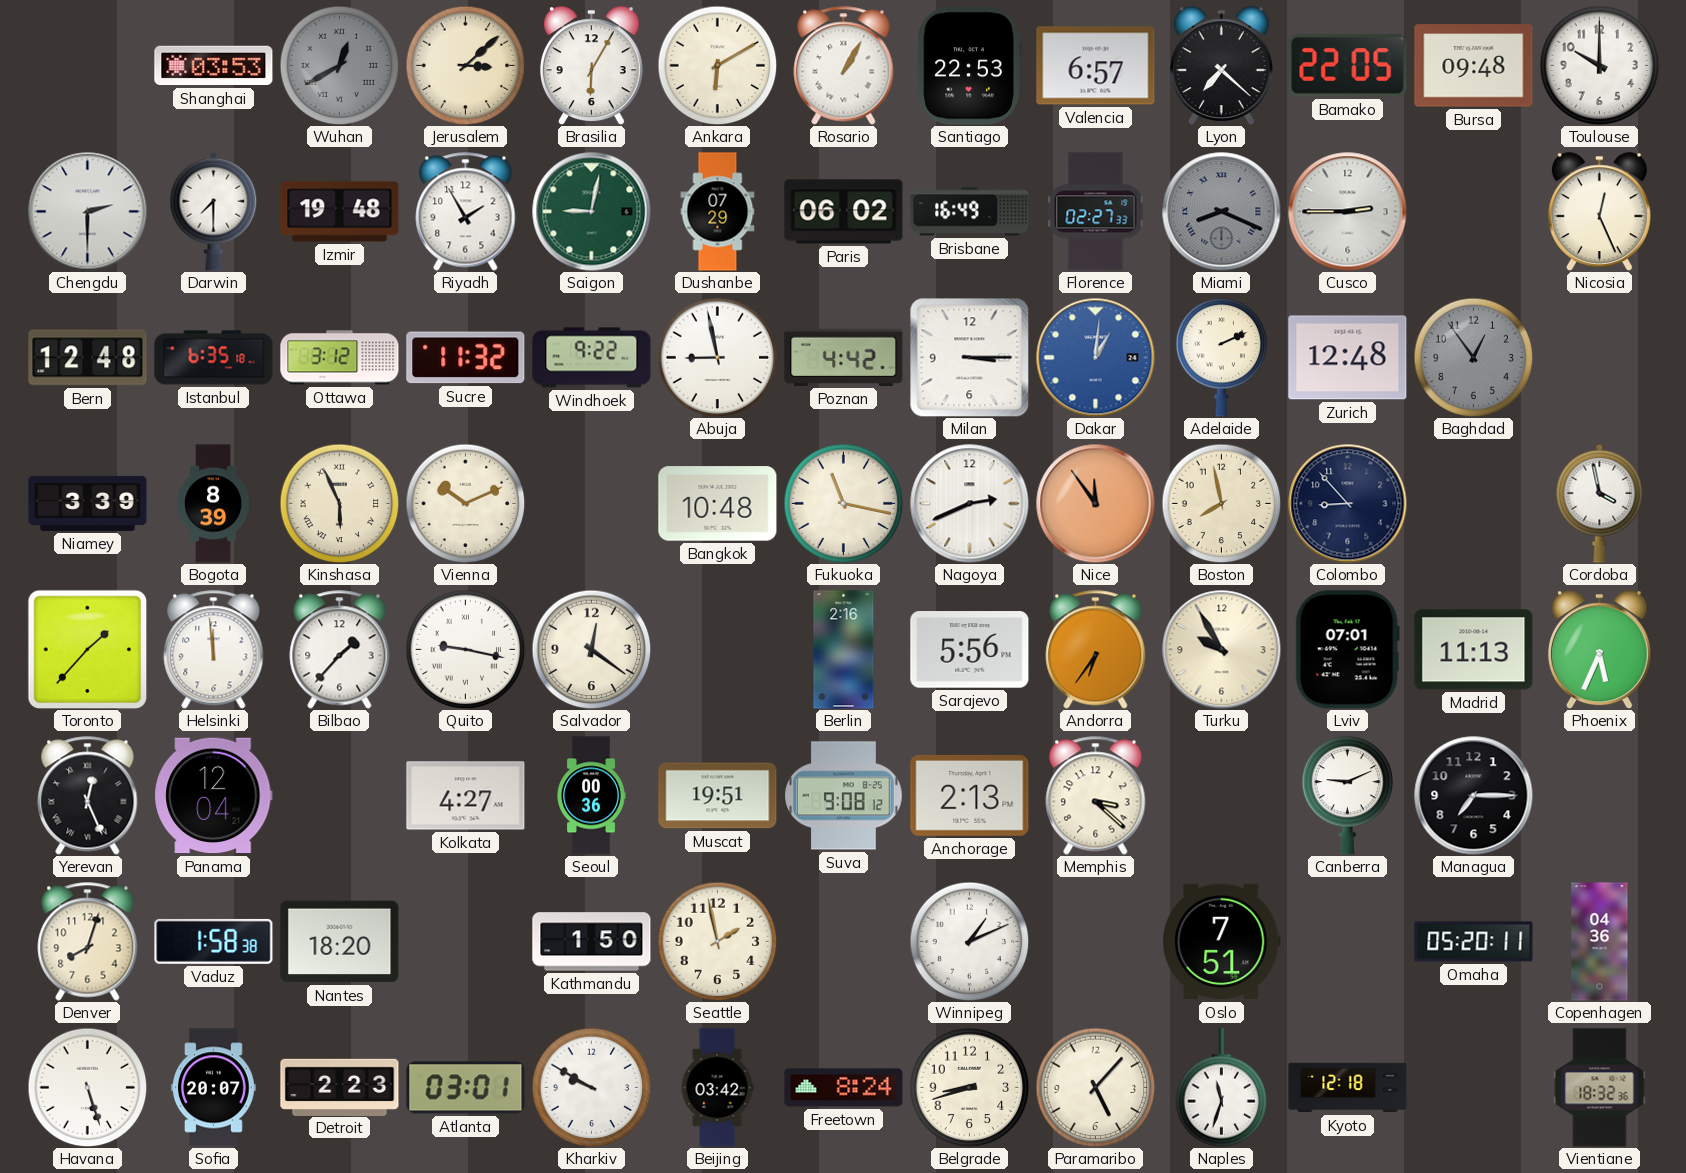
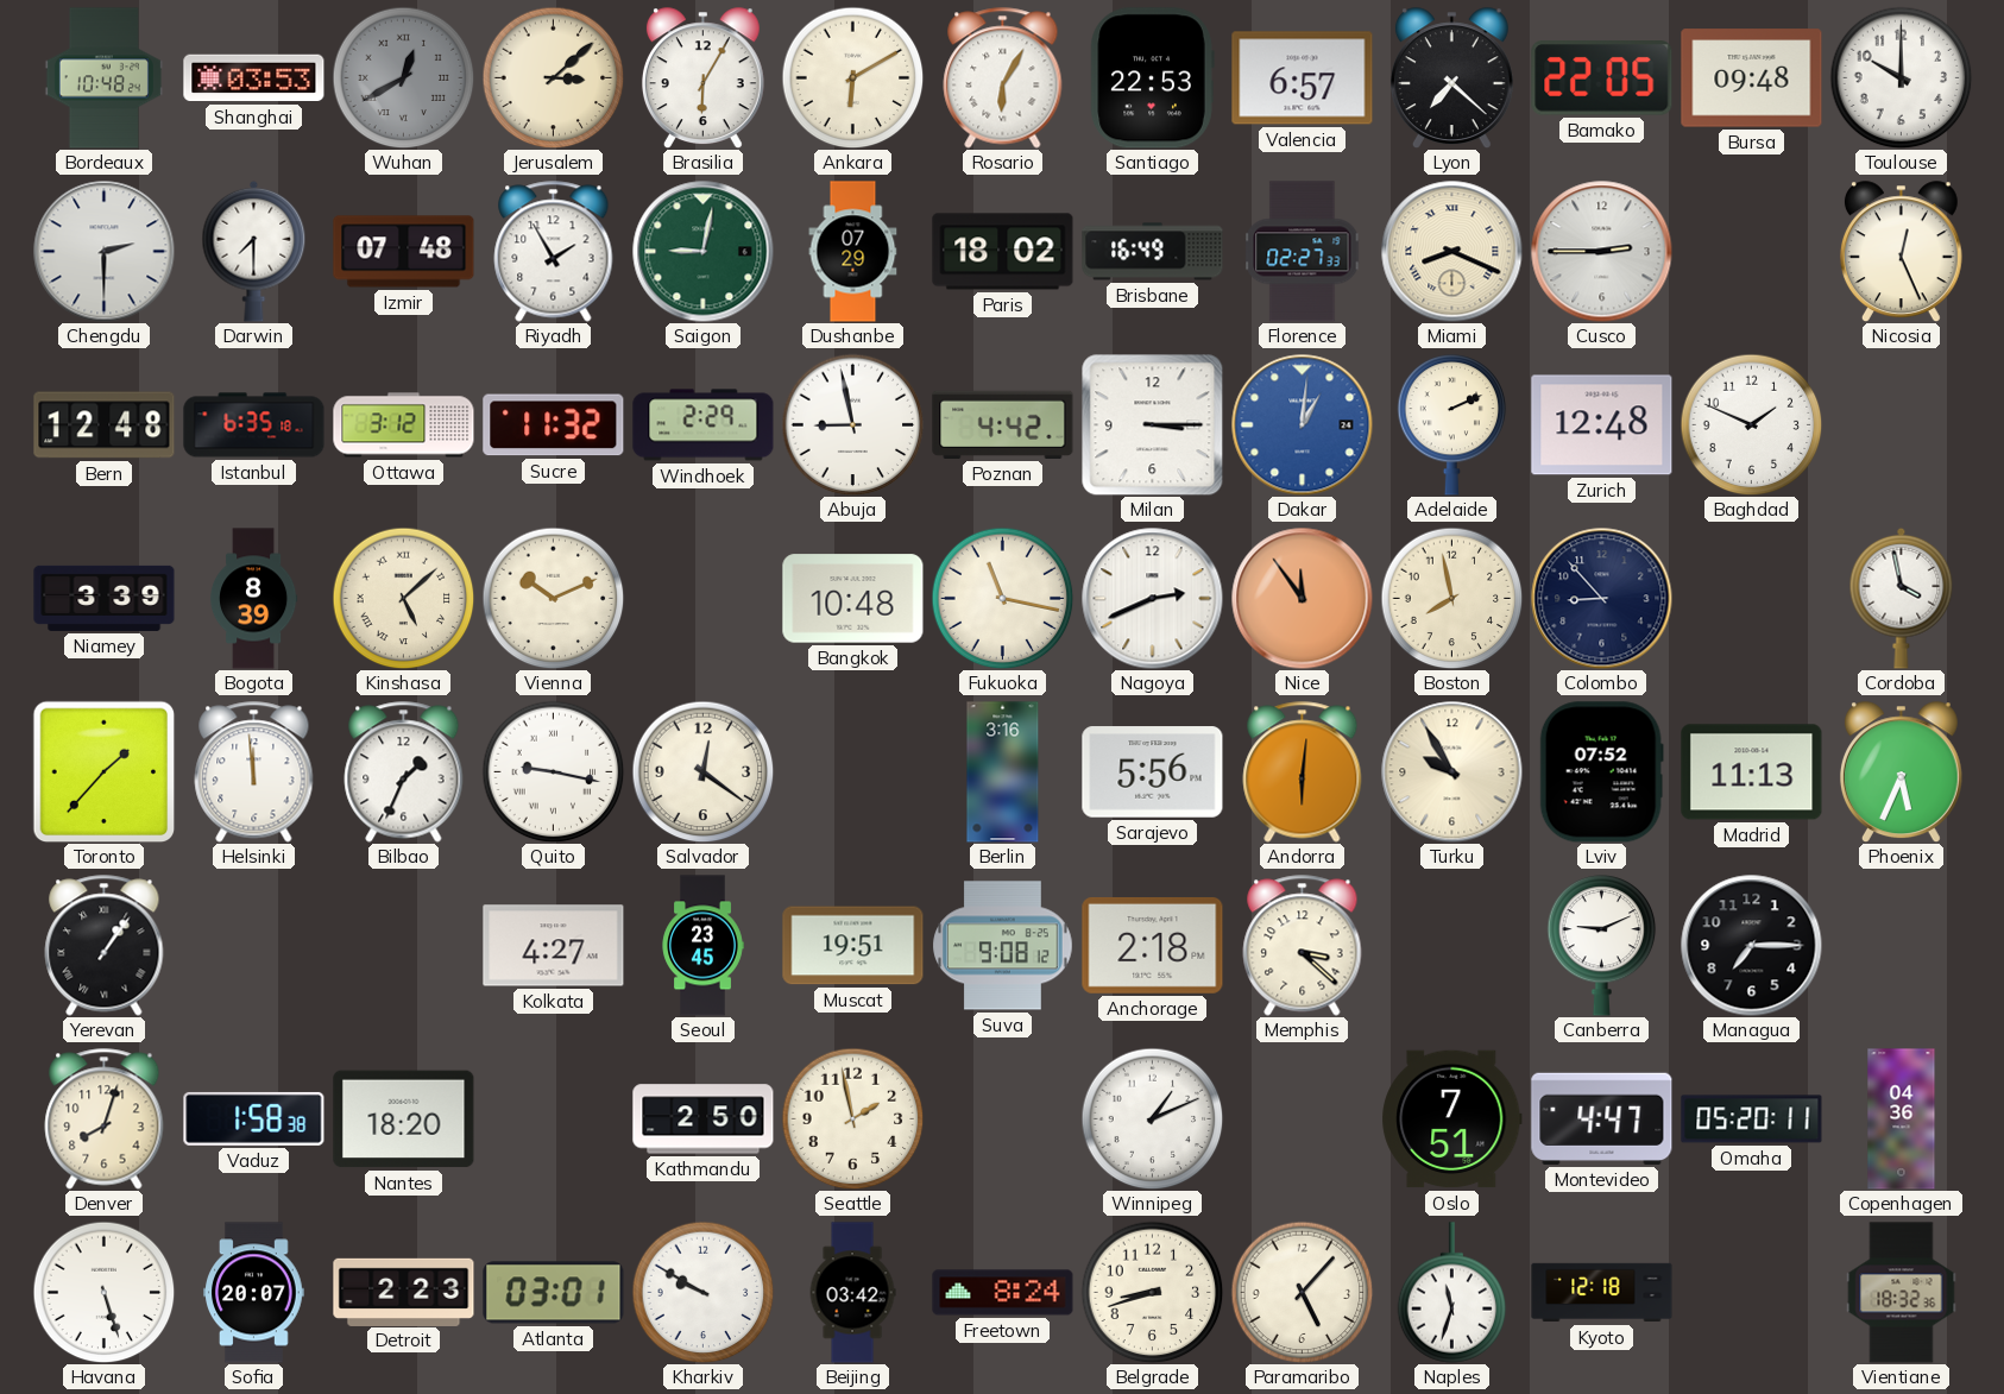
Bordeaux: none -> 10:48 (103, 78)
Rosario: 1:05 -> 6:05 (1003, 78)
Izmir: 19:48 -> 07:48 (404, 252)
Paris: 06:02 -> 18:02 (1003, 252)
Miami dial: grey -> cream (1452, 252)
Windhoek: 9:22 -> 2:29 (704, 425)
Baghdad: 12:54 -> 1:49 (1751, 424)
Baghdad dial: grey -> white (1751, 424)
Kinshasa: 5:56 -> 5:08 (403, 598)
Bilbao: 1:37 -> 1:34 (404, 772)
Berlin: 2:16 -> 3:16 (1003, 772)
Andorra: 6:36 -> 6:01 (1303, 772)
Lviv: 07:01 -> 07:52 (1601, 772)
Yerevan: 12:26 -> 1:06 (105, 946)
Panama: 12:04 -> none (214, 796)
Seoul: 00:36 -> 23:45 (702, 946)
Anchorage: 2:13 -> 2:18 (1153, 945)
Kathmandu: 1:50 -> 2:50 (704, 1119)
Montevideo: none -> 4:47 (1602, 1118)
